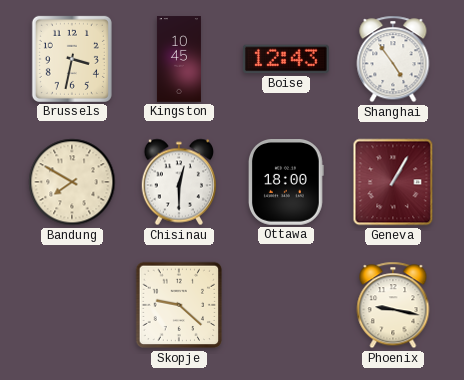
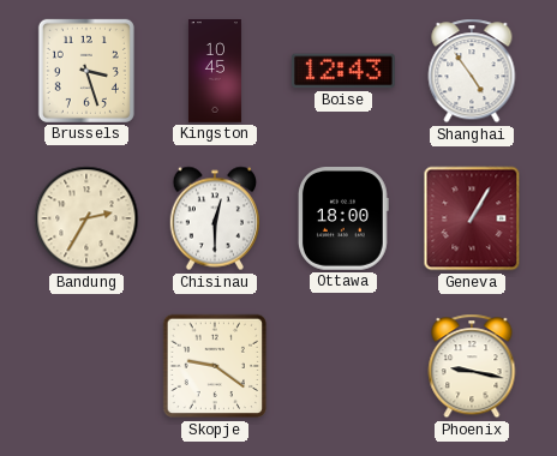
Brussels: 3:32 -> 3:27 (86, 71)
Bandung: 7:50 -> 2:35 (86, 218)
Skopje: 9:22 -> 9:21 (215, 366)
